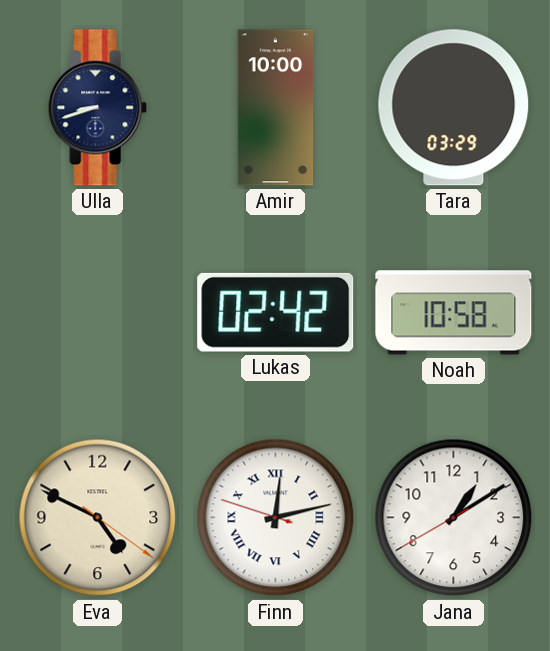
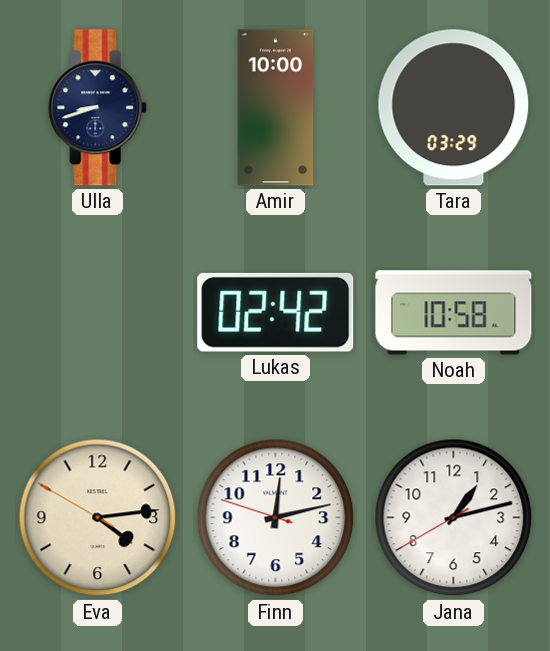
Eva: 4:49 -> 4:13 (98, 518)
Finn numerals: Roman -> Arabic (276, 518)
Jana: 1:09 -> 1:12 (454, 518)
